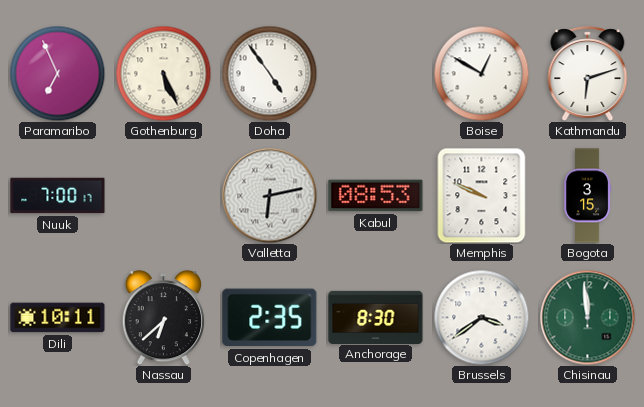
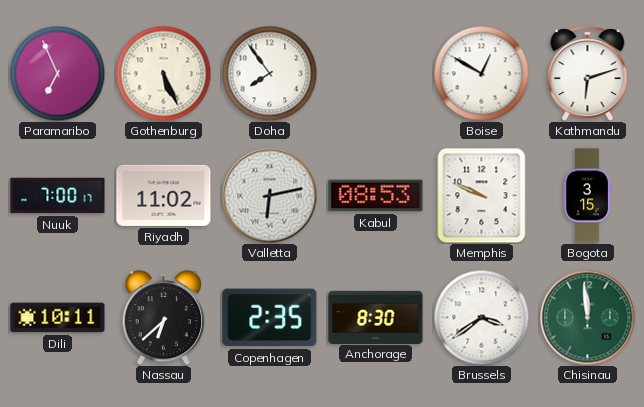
Doha: 4:54 -> 7:54 (269, 73)
Riyadh: none -> 11:02 (164, 195)
